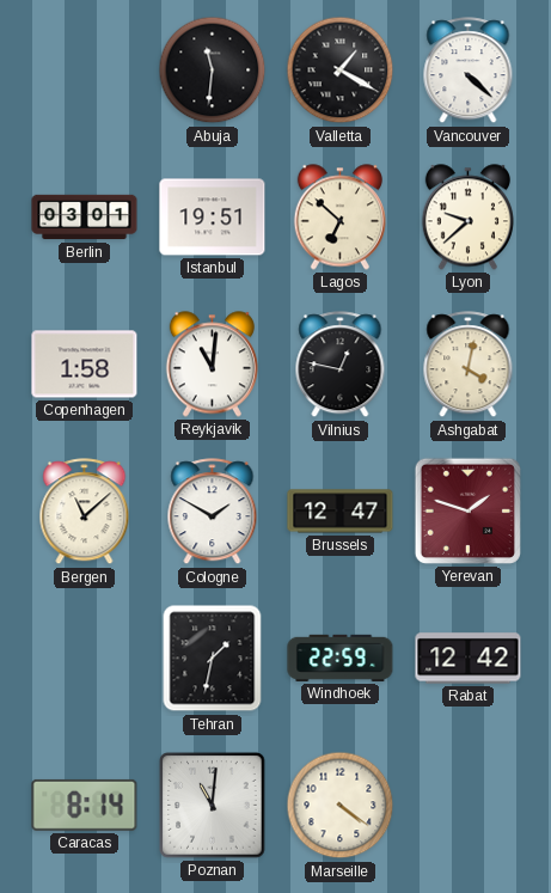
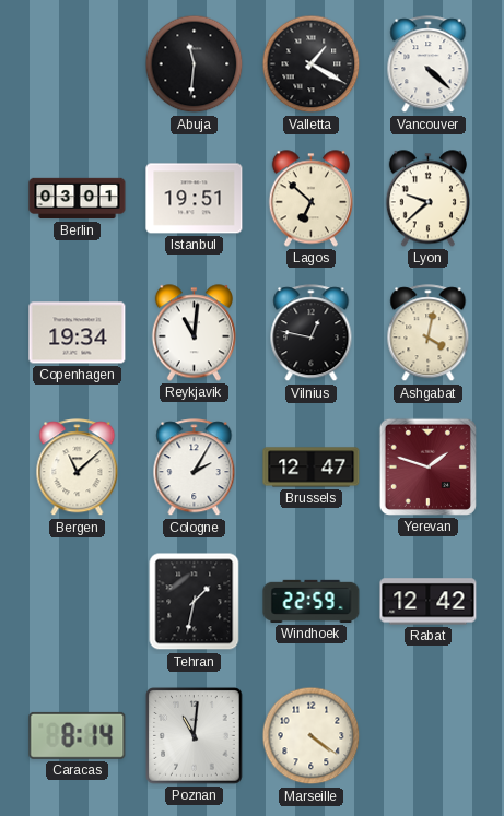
Copenhagen: 1:58 -> 19:34 (78, 333)
Cologne: 1:50 -> 2:05 (195, 468)
